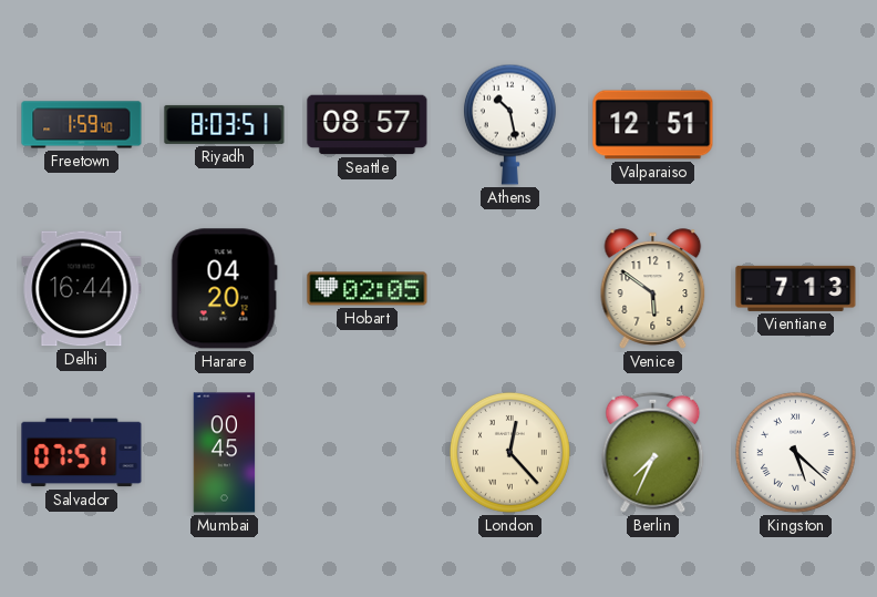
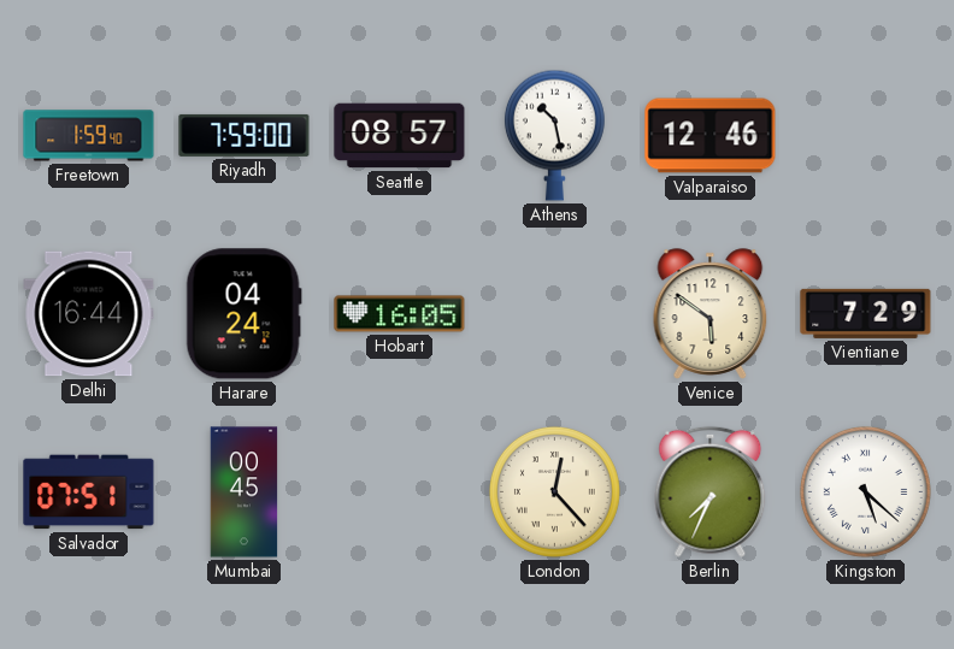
Riyadh: 8:03 -> 7:59 (245, 135)
Valparaiso: 12:51 -> 12:46 (711, 136)
Harare: 04:20 -> 04:24 (243, 314)
Hobart: 02:05 -> 16:05 (400, 314)
Vientiane: 7:13 -> 7:29 (866, 313)
